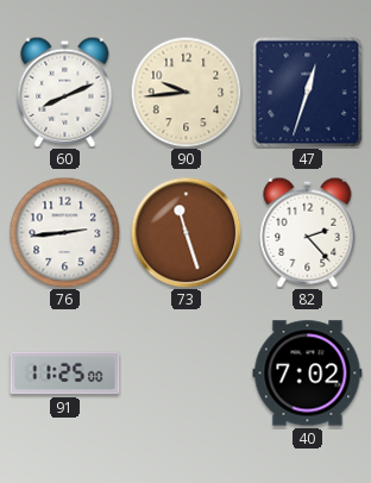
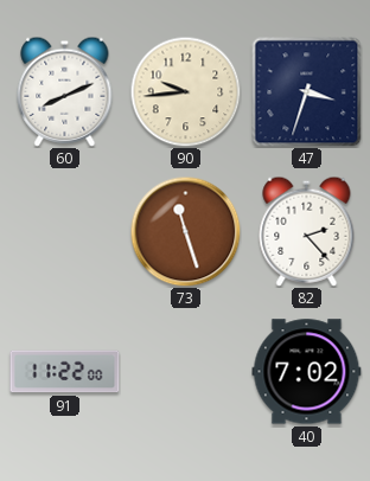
47: 12:33 -> 3:33 (306, 91)
76: 2:44 -> none (64, 232)
91: 11:25 -> 11:22 (65, 372)
